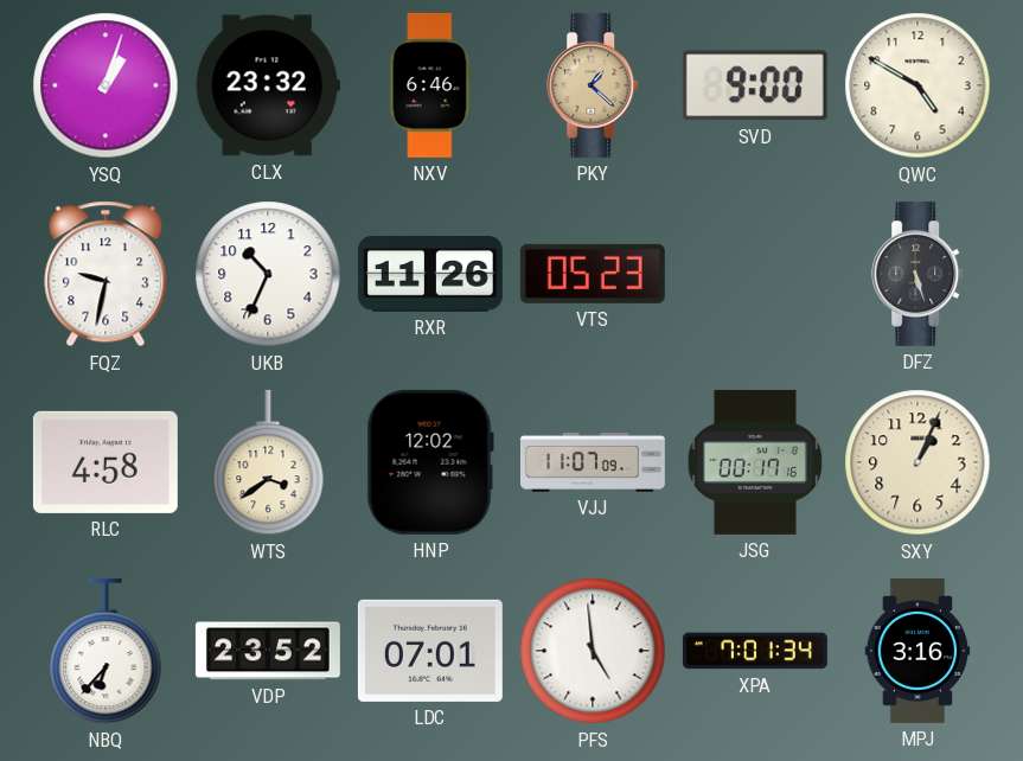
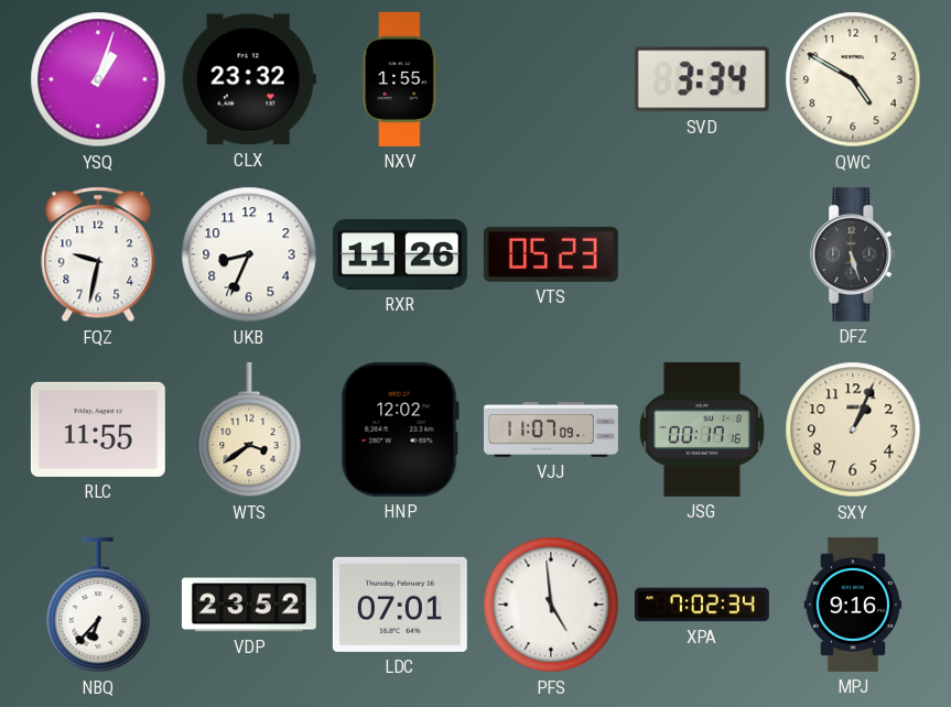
NXV: 6:46 -> 1:55 (400, 79)
PKY: 1:22 -> none (594, 85)
SVD: 9:00 -> 3:34 (702, 79)
UKB: 10:34 -> 8:34 (249, 254)
RLC: 4:58 -> 11:55 (98, 429)
XPA: 7:01 -> 7:02 (702, 605)
MPJ: 3:16 -> 9:16 (853, 605)
